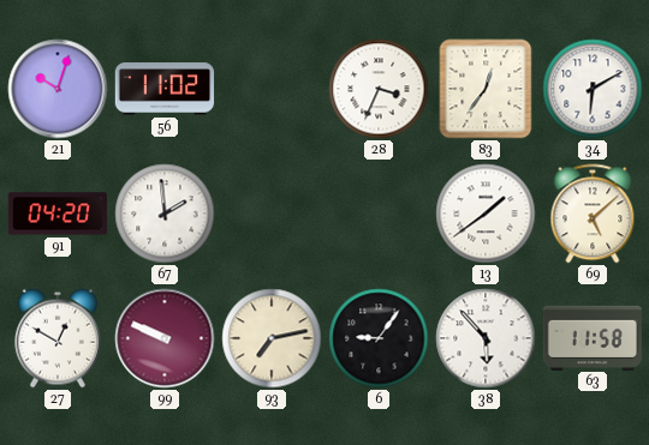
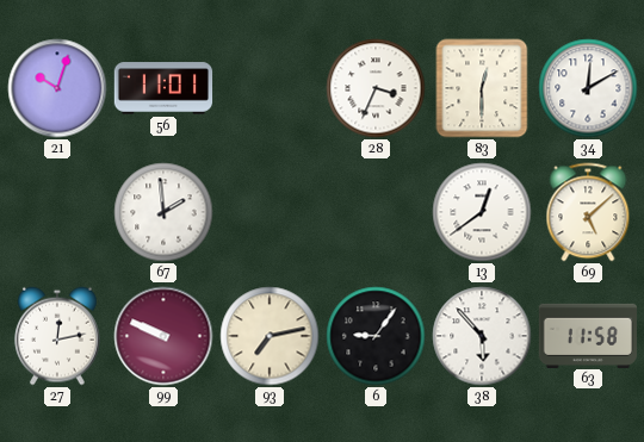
56: 11:02 -> 11:01 (163, 88)
83: 12:36 -> 12:30 (482, 88)
34: 6:10 -> 12:10 (588, 88)
91: 04:20 -> none (58, 214)
13: 1:39 -> 12:39 (482, 212)
27: 12:50 -> 12:13 (58, 336)
